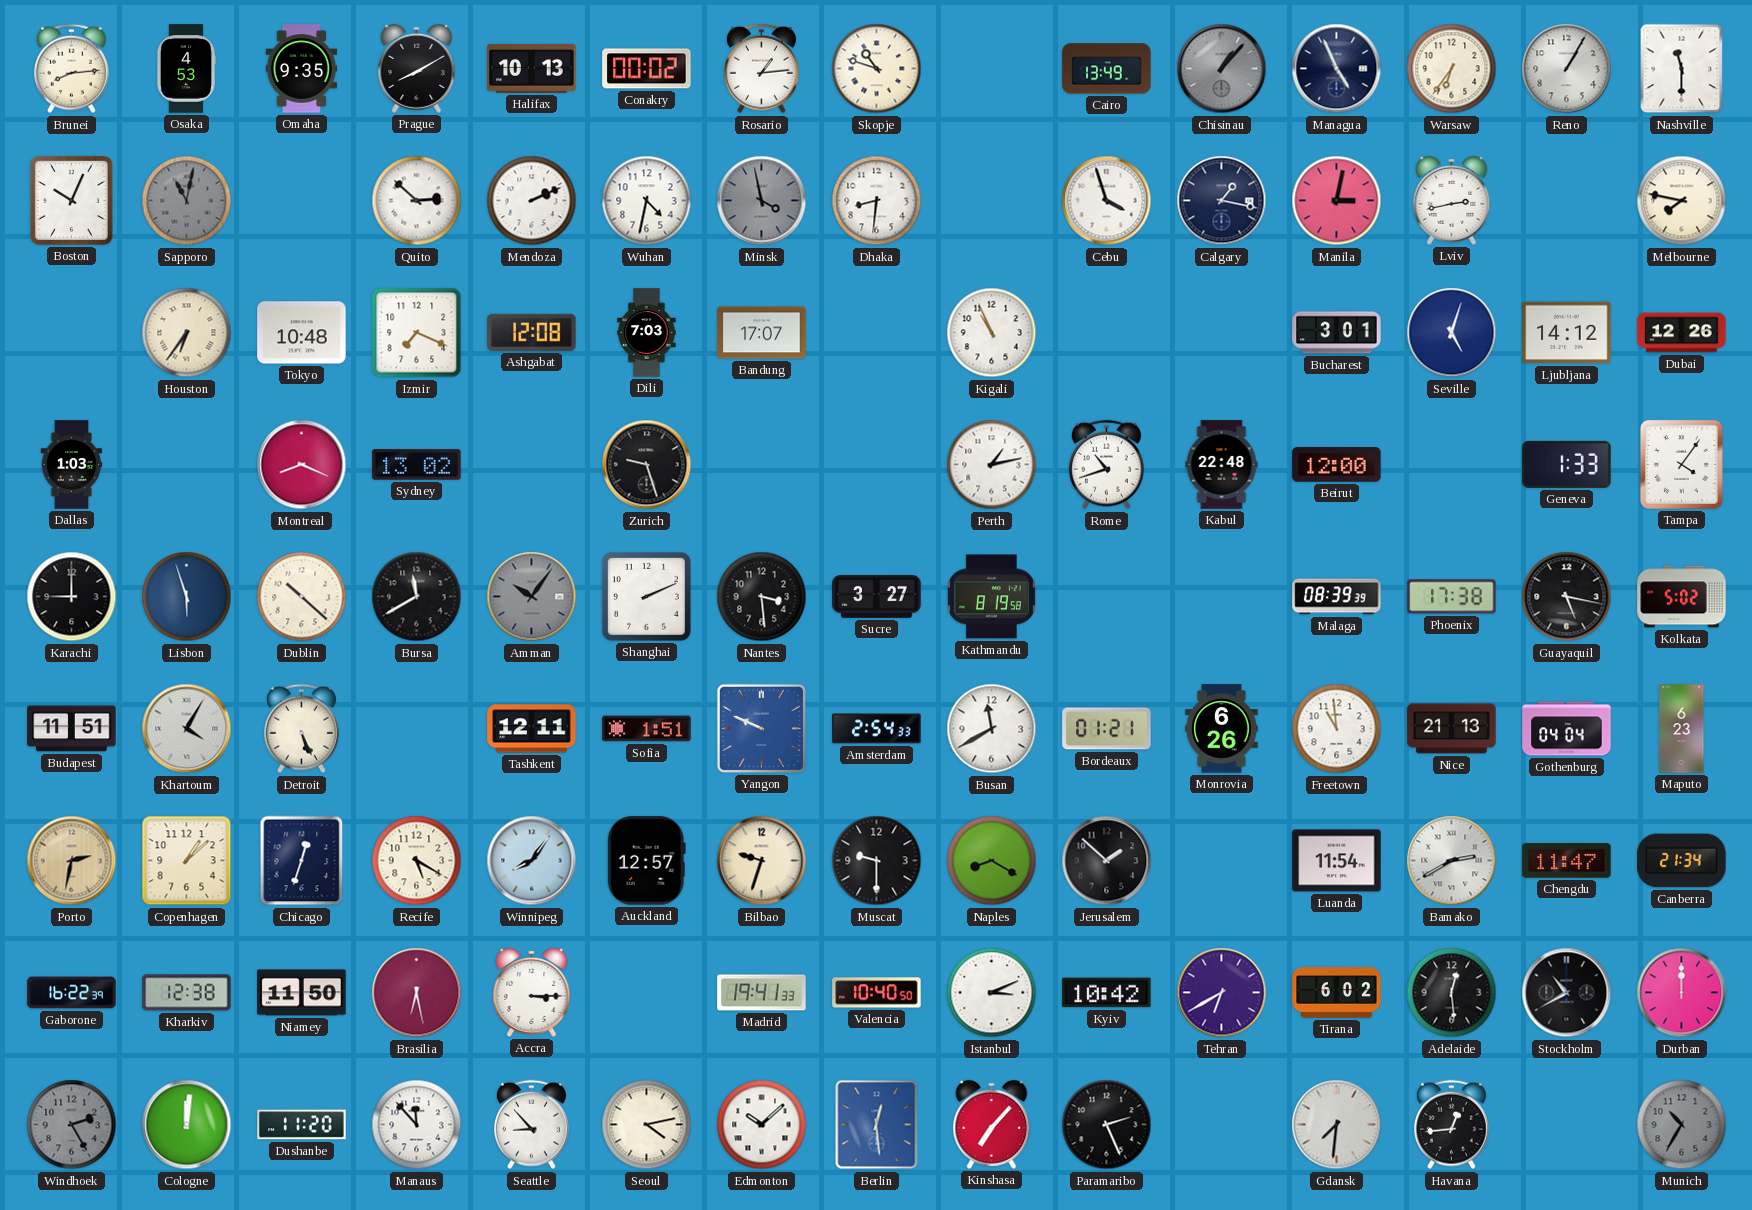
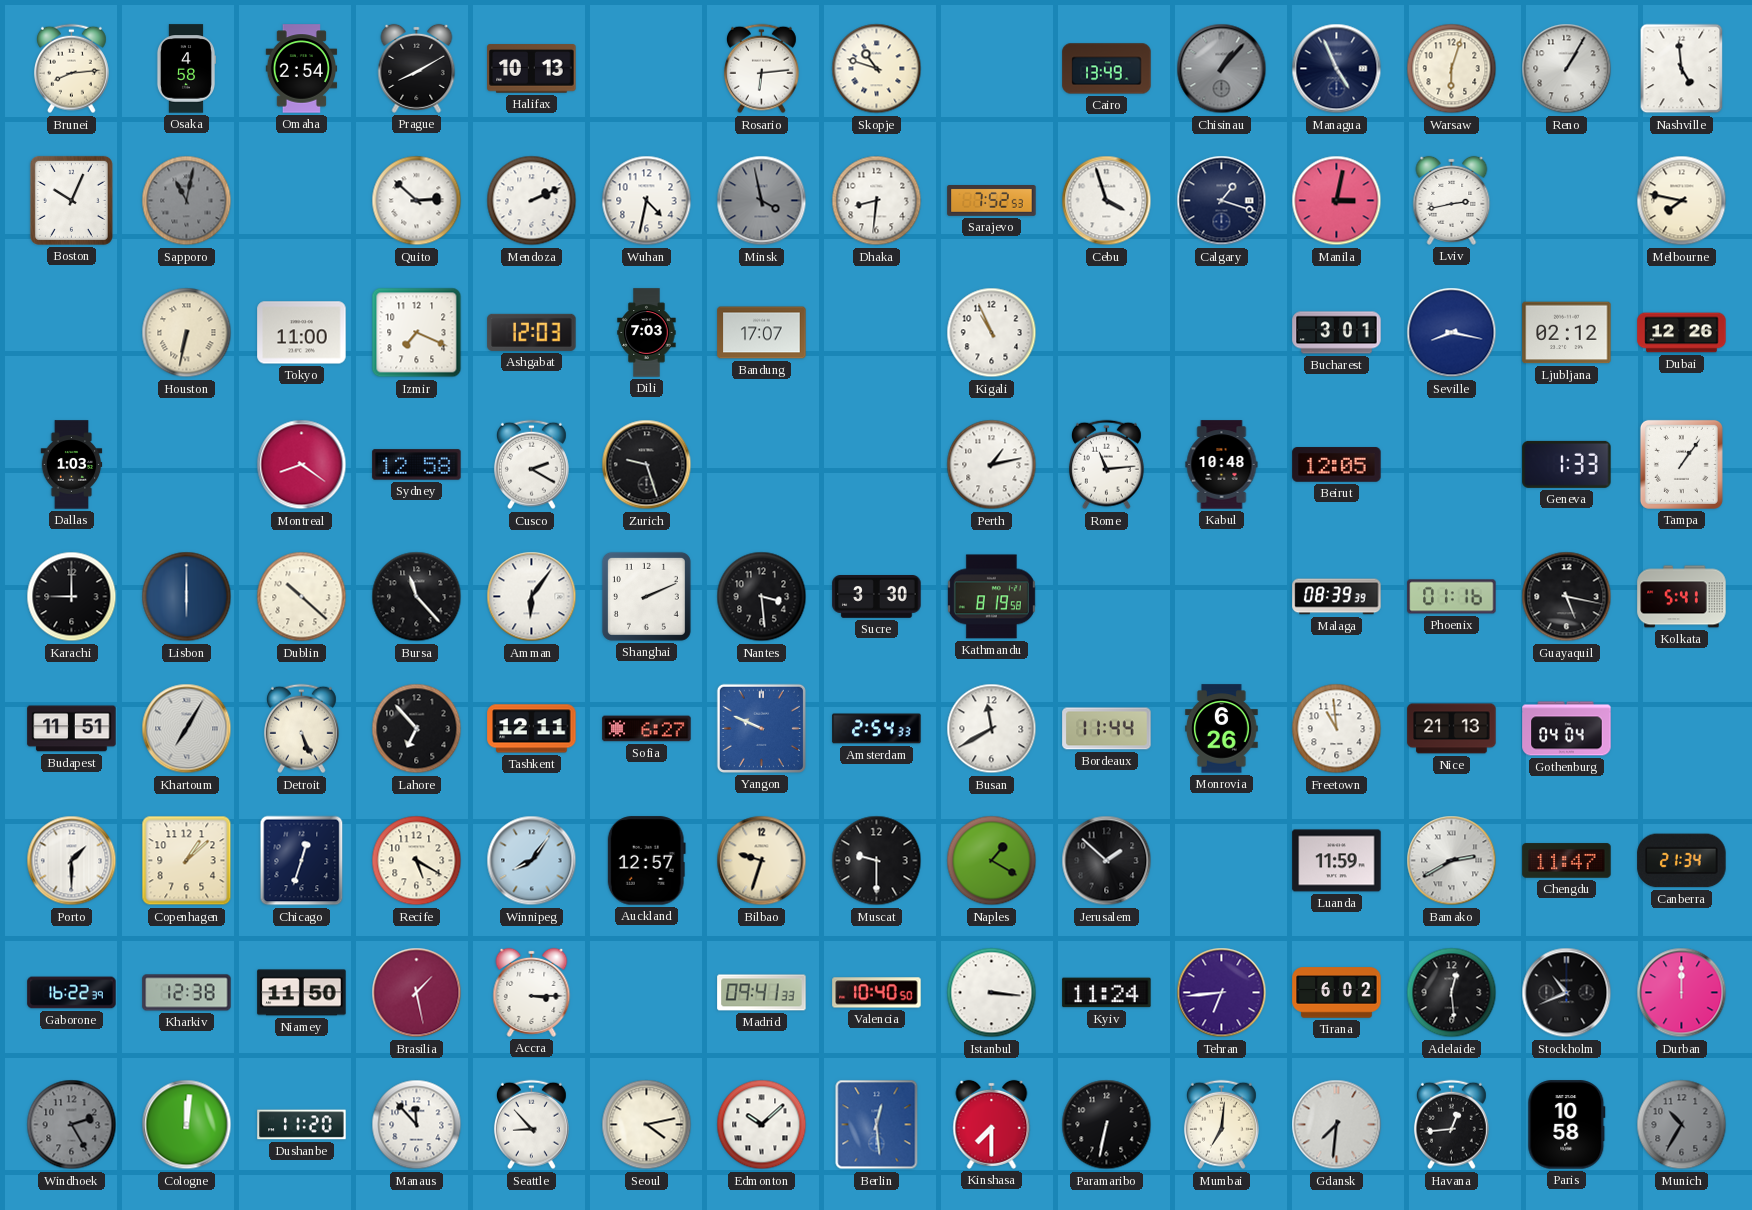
Osaka: 4:53 -> 4:58 (185, 69)
Omaha: 9:35 -> 2:54 (302, 69)
Conakry: 00:02 -> none (647, 69)
Rosario: 1:14 -> 6:14 (761, 69)
Warsaw: 6:36 -> 6:03 (1452, 69)
Nashville: 11:30 -> 4:59 (1682, 69)
Sarajevo: none -> 7:52 (992, 201)
Calgary: 1:17 -> 1:18 (1222, 201)
Houston: 6:36 -> 6:32 (187, 333)
Tokyo: 10:48 -> 11:00 (302, 333)
Ashgabat: 12:08 -> 12:03 (532, 332)
Seville: 5:03 -> 8:17 (1452, 333)
Ljubljana: 14:12 -> 02:12 (1567, 333)
Montreal: 8:19 -> 8:21 (302, 465)
Sydney: 13:02 -> 12:58 (417, 465)
Cusco: none -> 2:20 (531, 465)
Rome: 10:42 -> 11:14 (1106, 465)
Kabul: 22:48 -> 10:48 (1222, 465)
Beirut: 12:00 -> 12:05 (1337, 465)
Tampa: 4:06 -> 1:06 (1681, 464)
Lisbon: 5:57 -> 6:00 (187, 597)
Bursa: 11:40 -> 11:23 (417, 597)
Amman: 10:06 -> 6:06 (532, 597)
Amman dial: grey -> white (532, 597)
Sucre: 3:27 -> 3:30 (877, 597)
Phoenix: 17:38 -> 01:16 (1452, 597)
Kolkata: 5:02 -> 5:41 (1682, 597)
Khartoum: 4:05 -> 7:05 (187, 729)
Lahore: none -> 6:53 (417, 729)
Sofia: 1:51 -> 6:27 (647, 729)
Bordeaux: 01:21 -> 11:44 (1107, 729)
Maputo: 6:23 -> none (1682, 729)
Porto: 2:32 -> 1:30 (72, 861)
Porto dial: champagne -> white (72, 861)
Naples: 8:20 -> 1:20 (992, 861)
Luanda: 11:54 -> 11:59 (1337, 861)
Brasilia: 6:28 -> 1:28 (417, 993)
Madrid: 19:41 -> 09:41 (762, 993)
Istanbul: 3:11 -> 3:16 (992, 993)
Kyiv: 10:42 -> 11:24 (1107, 993)
Tehran: 6:40 -> 6:44 (1222, 993)
Stockholm: 10:40 -> 10:41 (1567, 993)
Kinshasa: 7:07 -> 7:30 (992, 1124)
Paramaribo: 2:26 -> 6:32 (1107, 1125)
Mumbai: none -> 7:01 (1221, 1125)
Paris: none -> 10:58 (1567, 1125)
